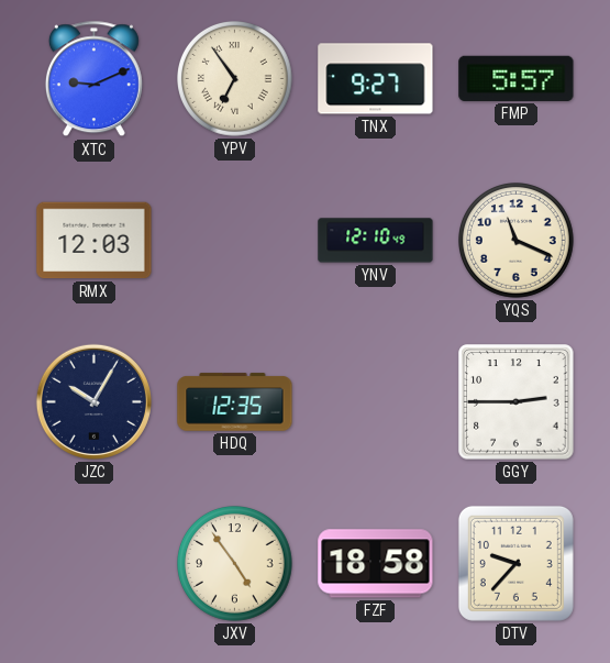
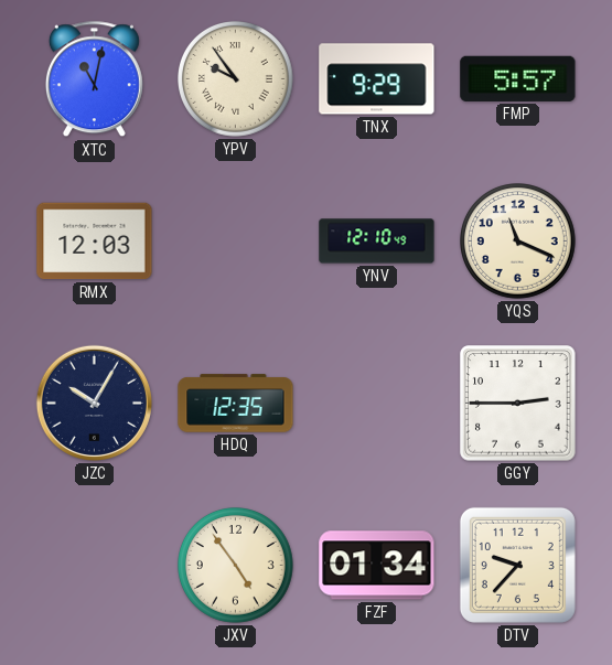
XTC: 9:11 -> 11:02 (94, 79)
YPV: 6:54 -> 9:54 (236, 79)
TNX: 9:27 -> 9:29 (377, 79)
FZF: 18:58 -> 01:34 (377, 566)
